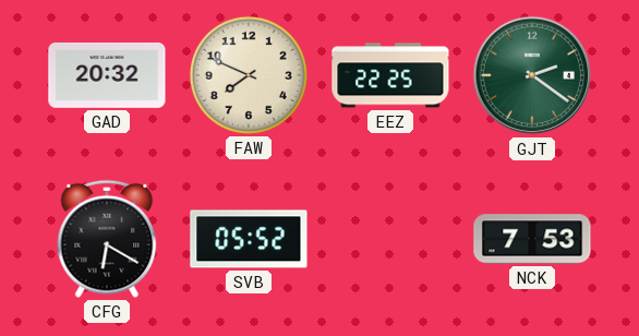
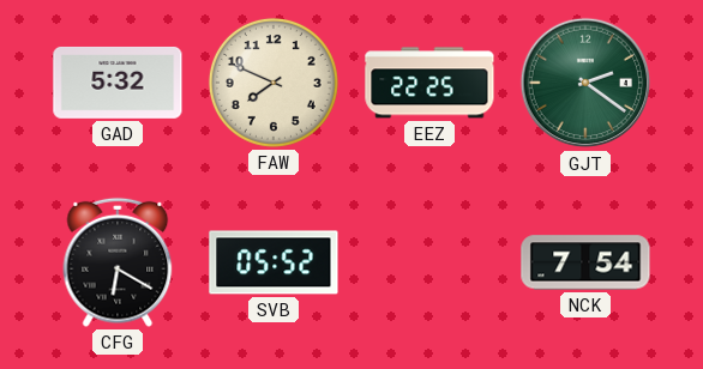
GAD: 20:32 -> 5:32 (118, 83)
NCK: 7:53 -> 7:54 (585, 262)
